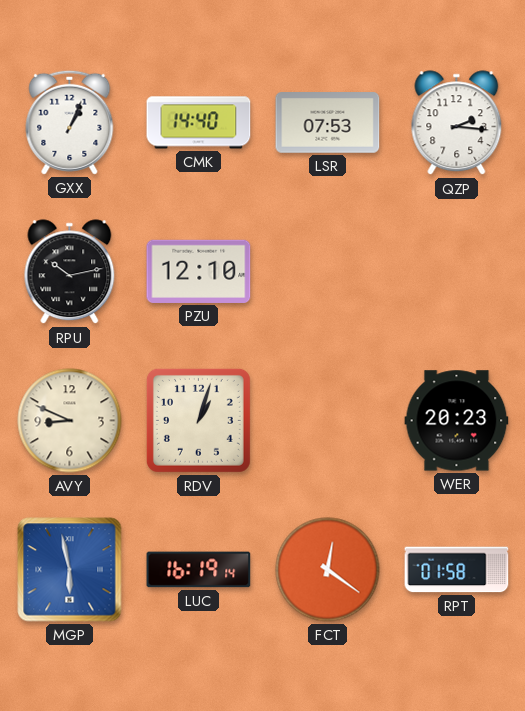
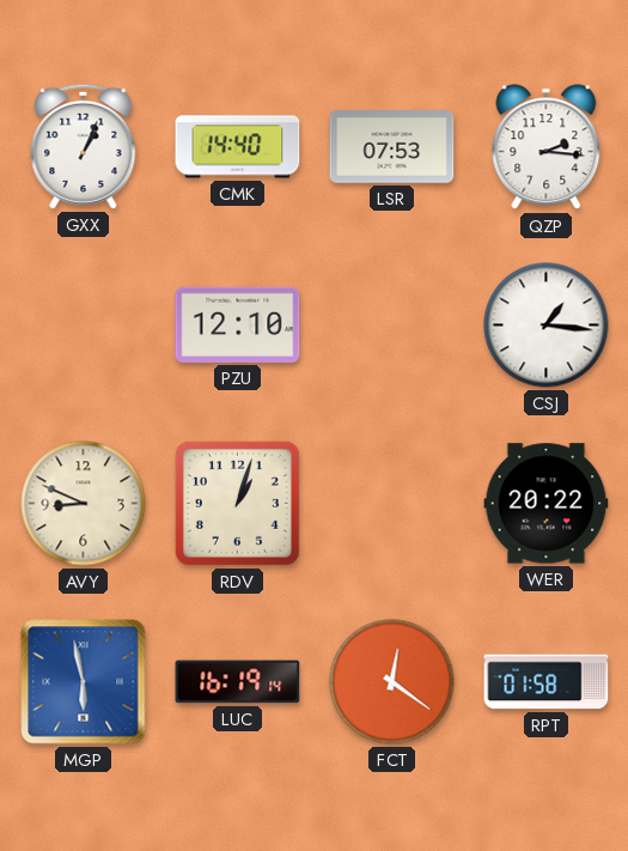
RPU: 10:13 -> none (70, 272)
CSJ: none -> 1:16 (547, 326)
WER: 20:23 -> 20:22 (547, 504)
